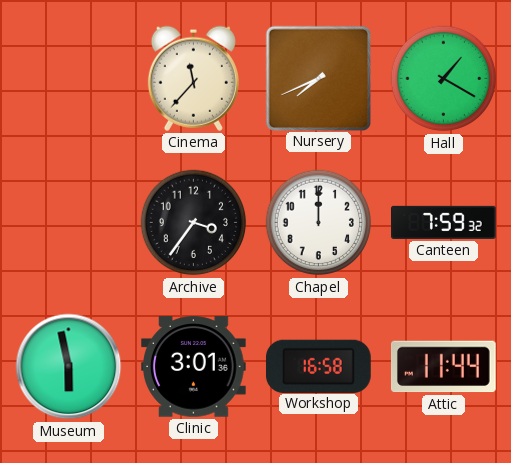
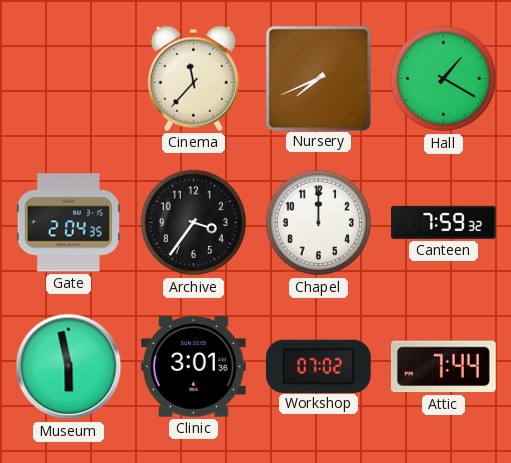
Gate: none -> 2:04 (68, 223)
Workshop: 16:58 -> 07:02 (318, 366)
Attic: 11:44 -> 7:44 (443, 367)
